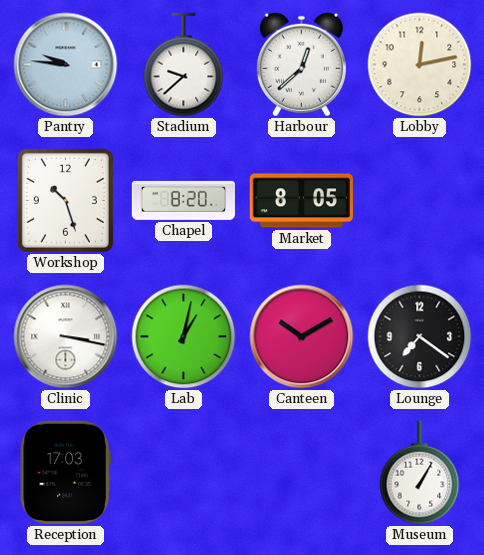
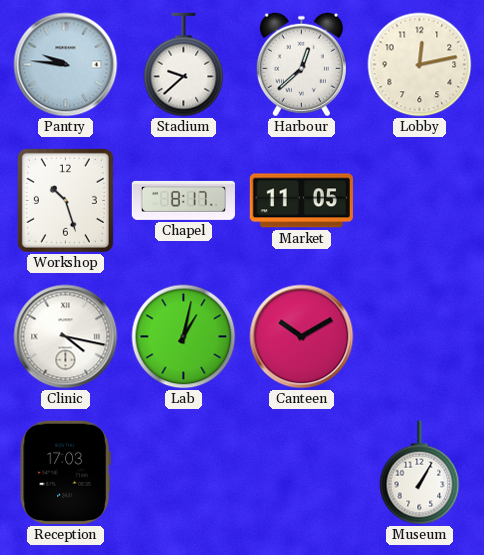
Chapel: 8:20 -> 8:17 (183, 200)
Market: 8:05 -> 11:05 (301, 201)
Clinic: 3:17 -> 4:17 (66, 337)
Lounge: 7:21 -> none (420, 337)
